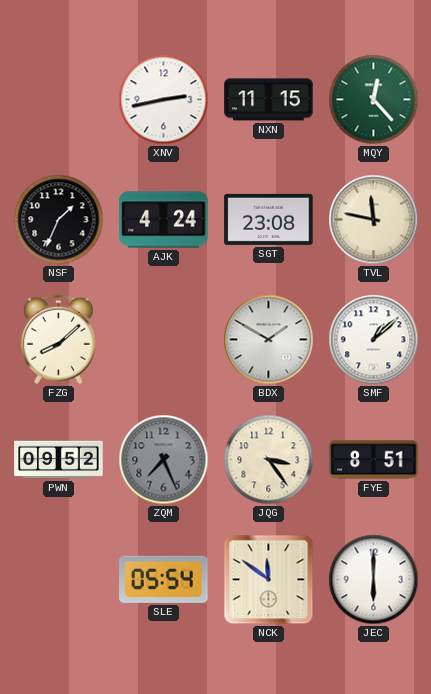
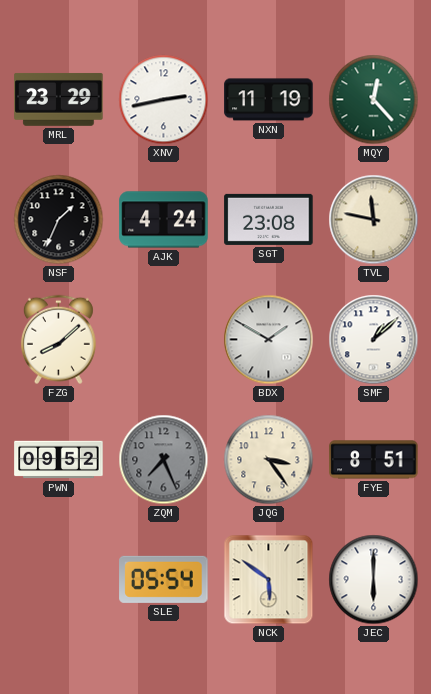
MRL: none -> 23:29 (59, 99)
NXN: 11:15 -> 11:19 (269, 100)
NCK: 11:51 -> 5:51 (269, 580)
